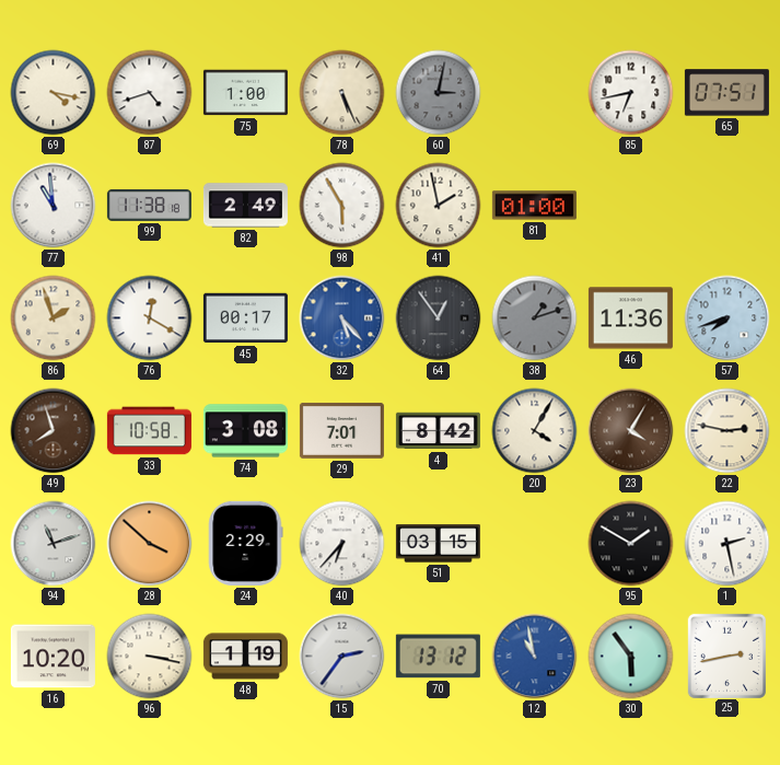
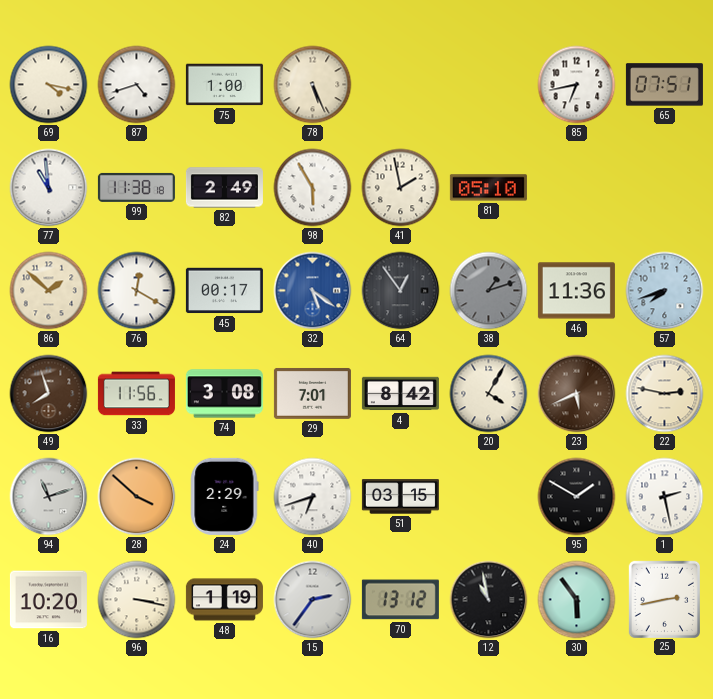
60: 3:02 -> none (439, 93)
81: 01:00 -> 05:10 (488, 188)
86: 1:57 -> 1:52 (49, 291)
32: 5:23 -> 5:21 (313, 291)
33: 10:58 -> 11:56 (136, 394)
23: 4:05 -> 5:41 (577, 394)
40: 6:37 -> 6:42 (313, 497)
12 dial: blue -> black (489, 600)
